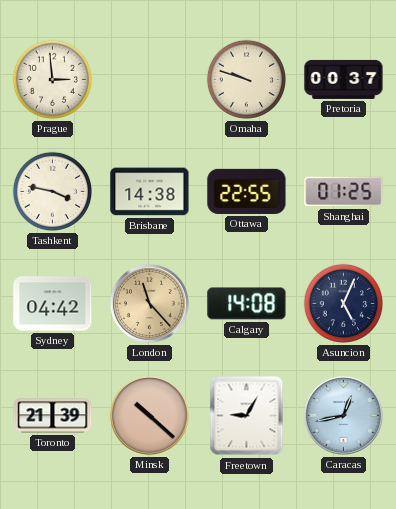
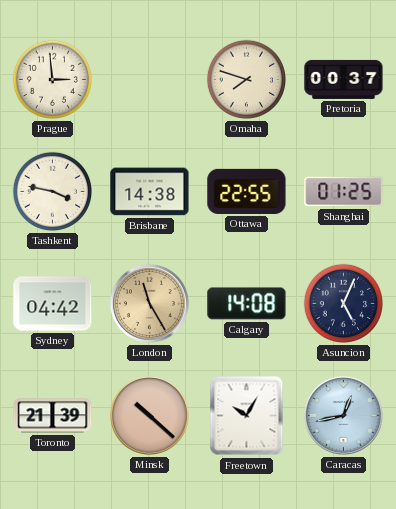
Omaha: 9:48 -> 7:48 (246, 79)
London: 11:23 -> 11:25 (149, 303)
Freetown: 9:05 -> 10:05 (247, 416)
